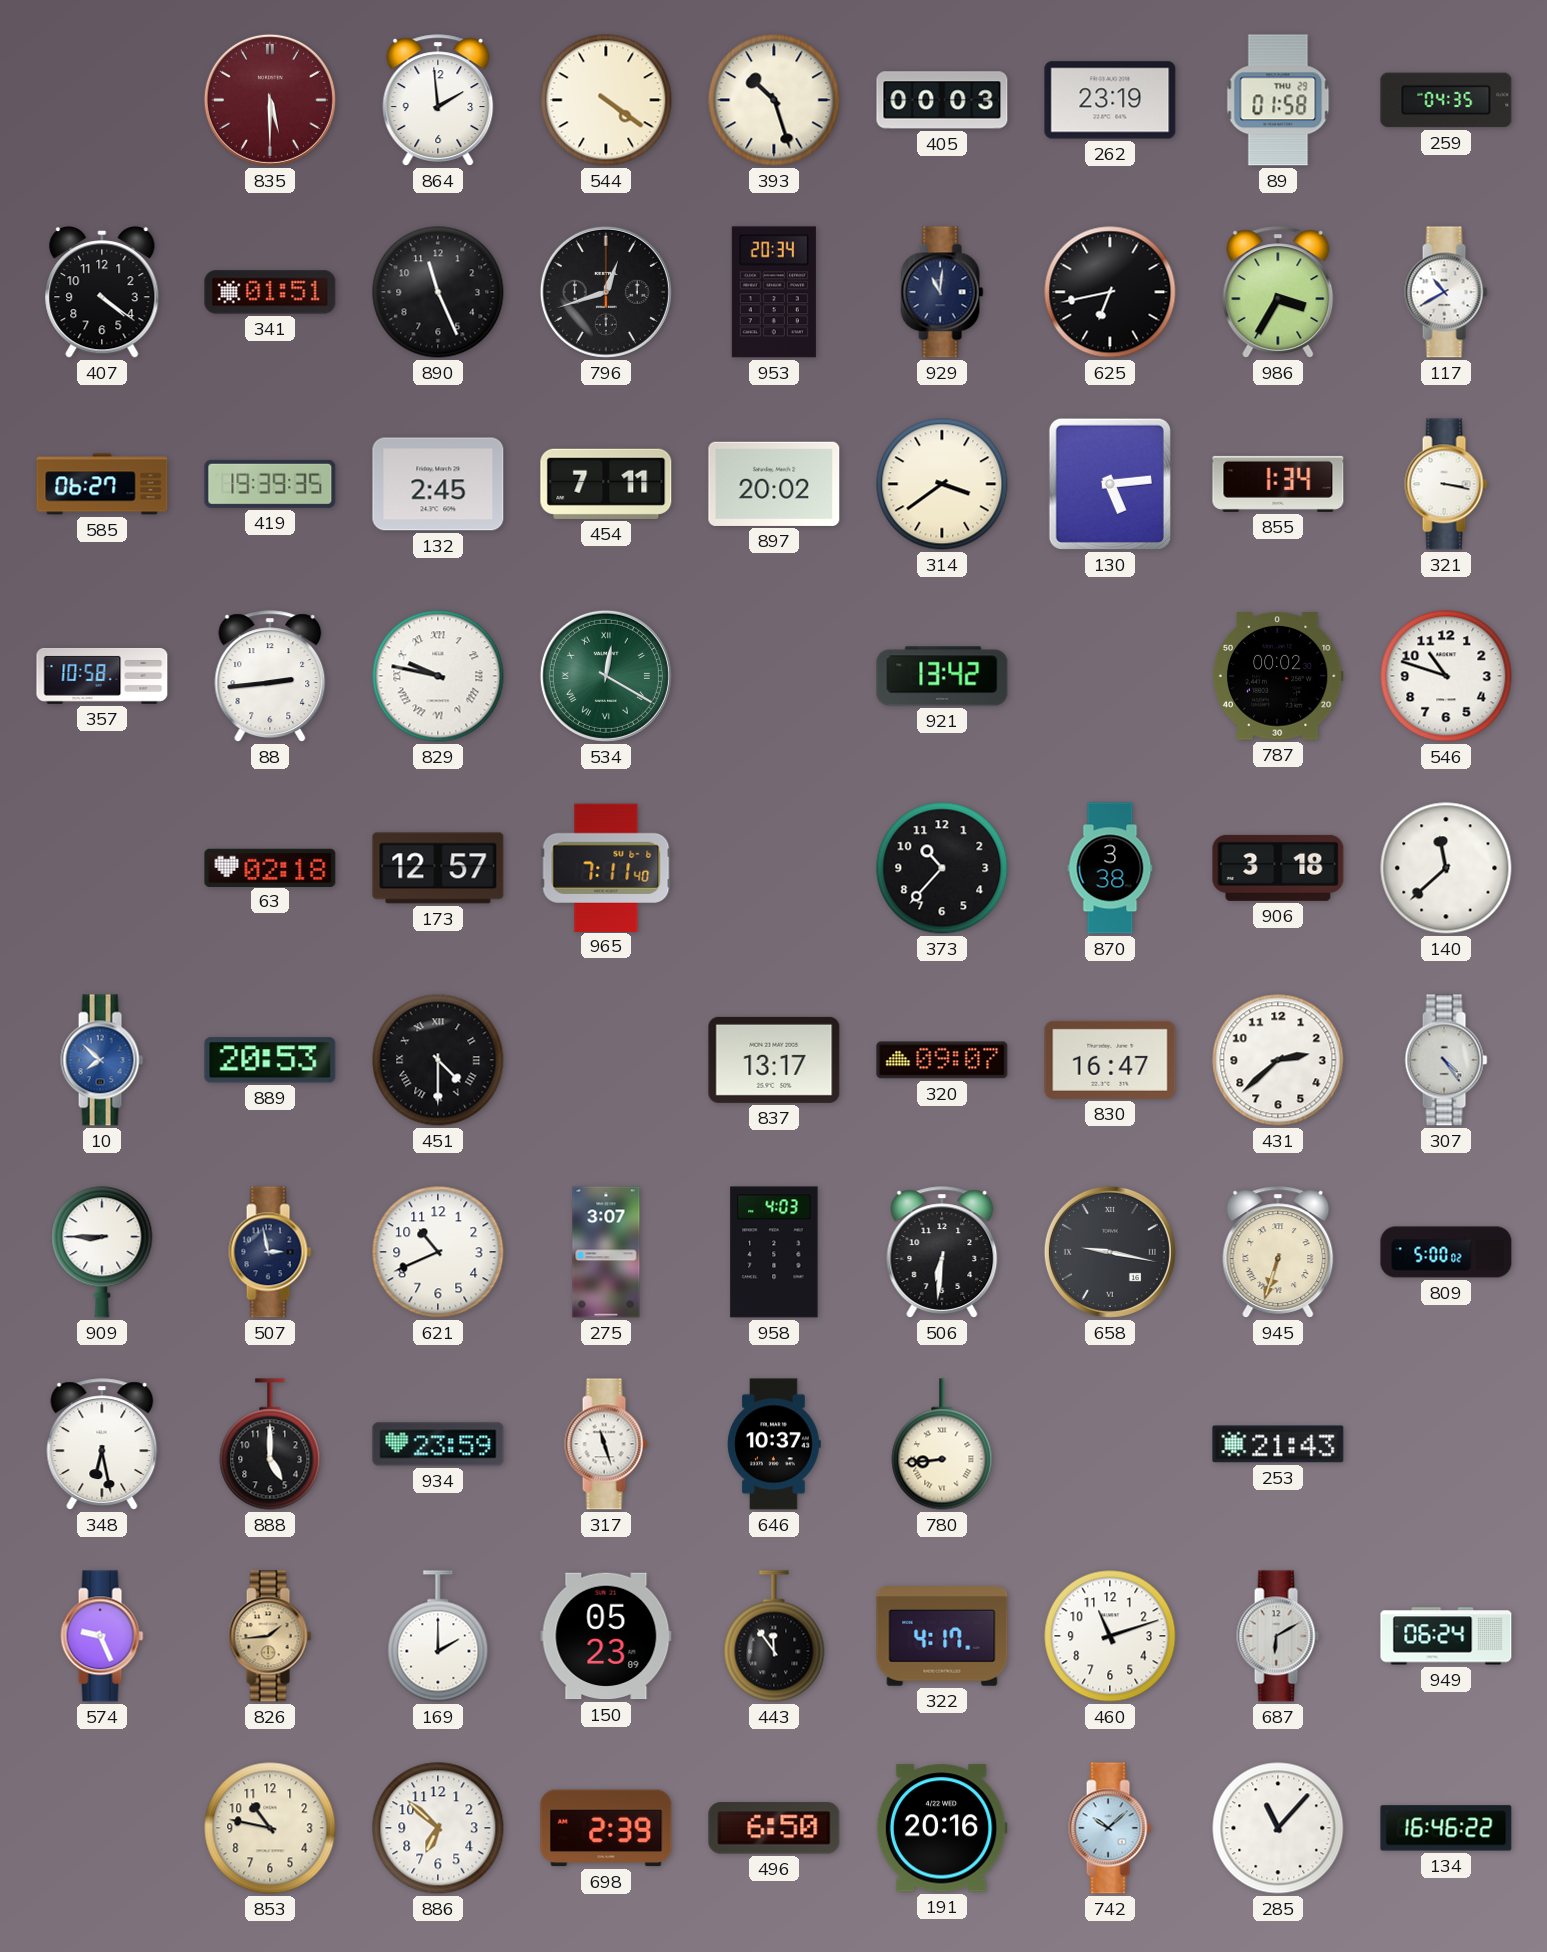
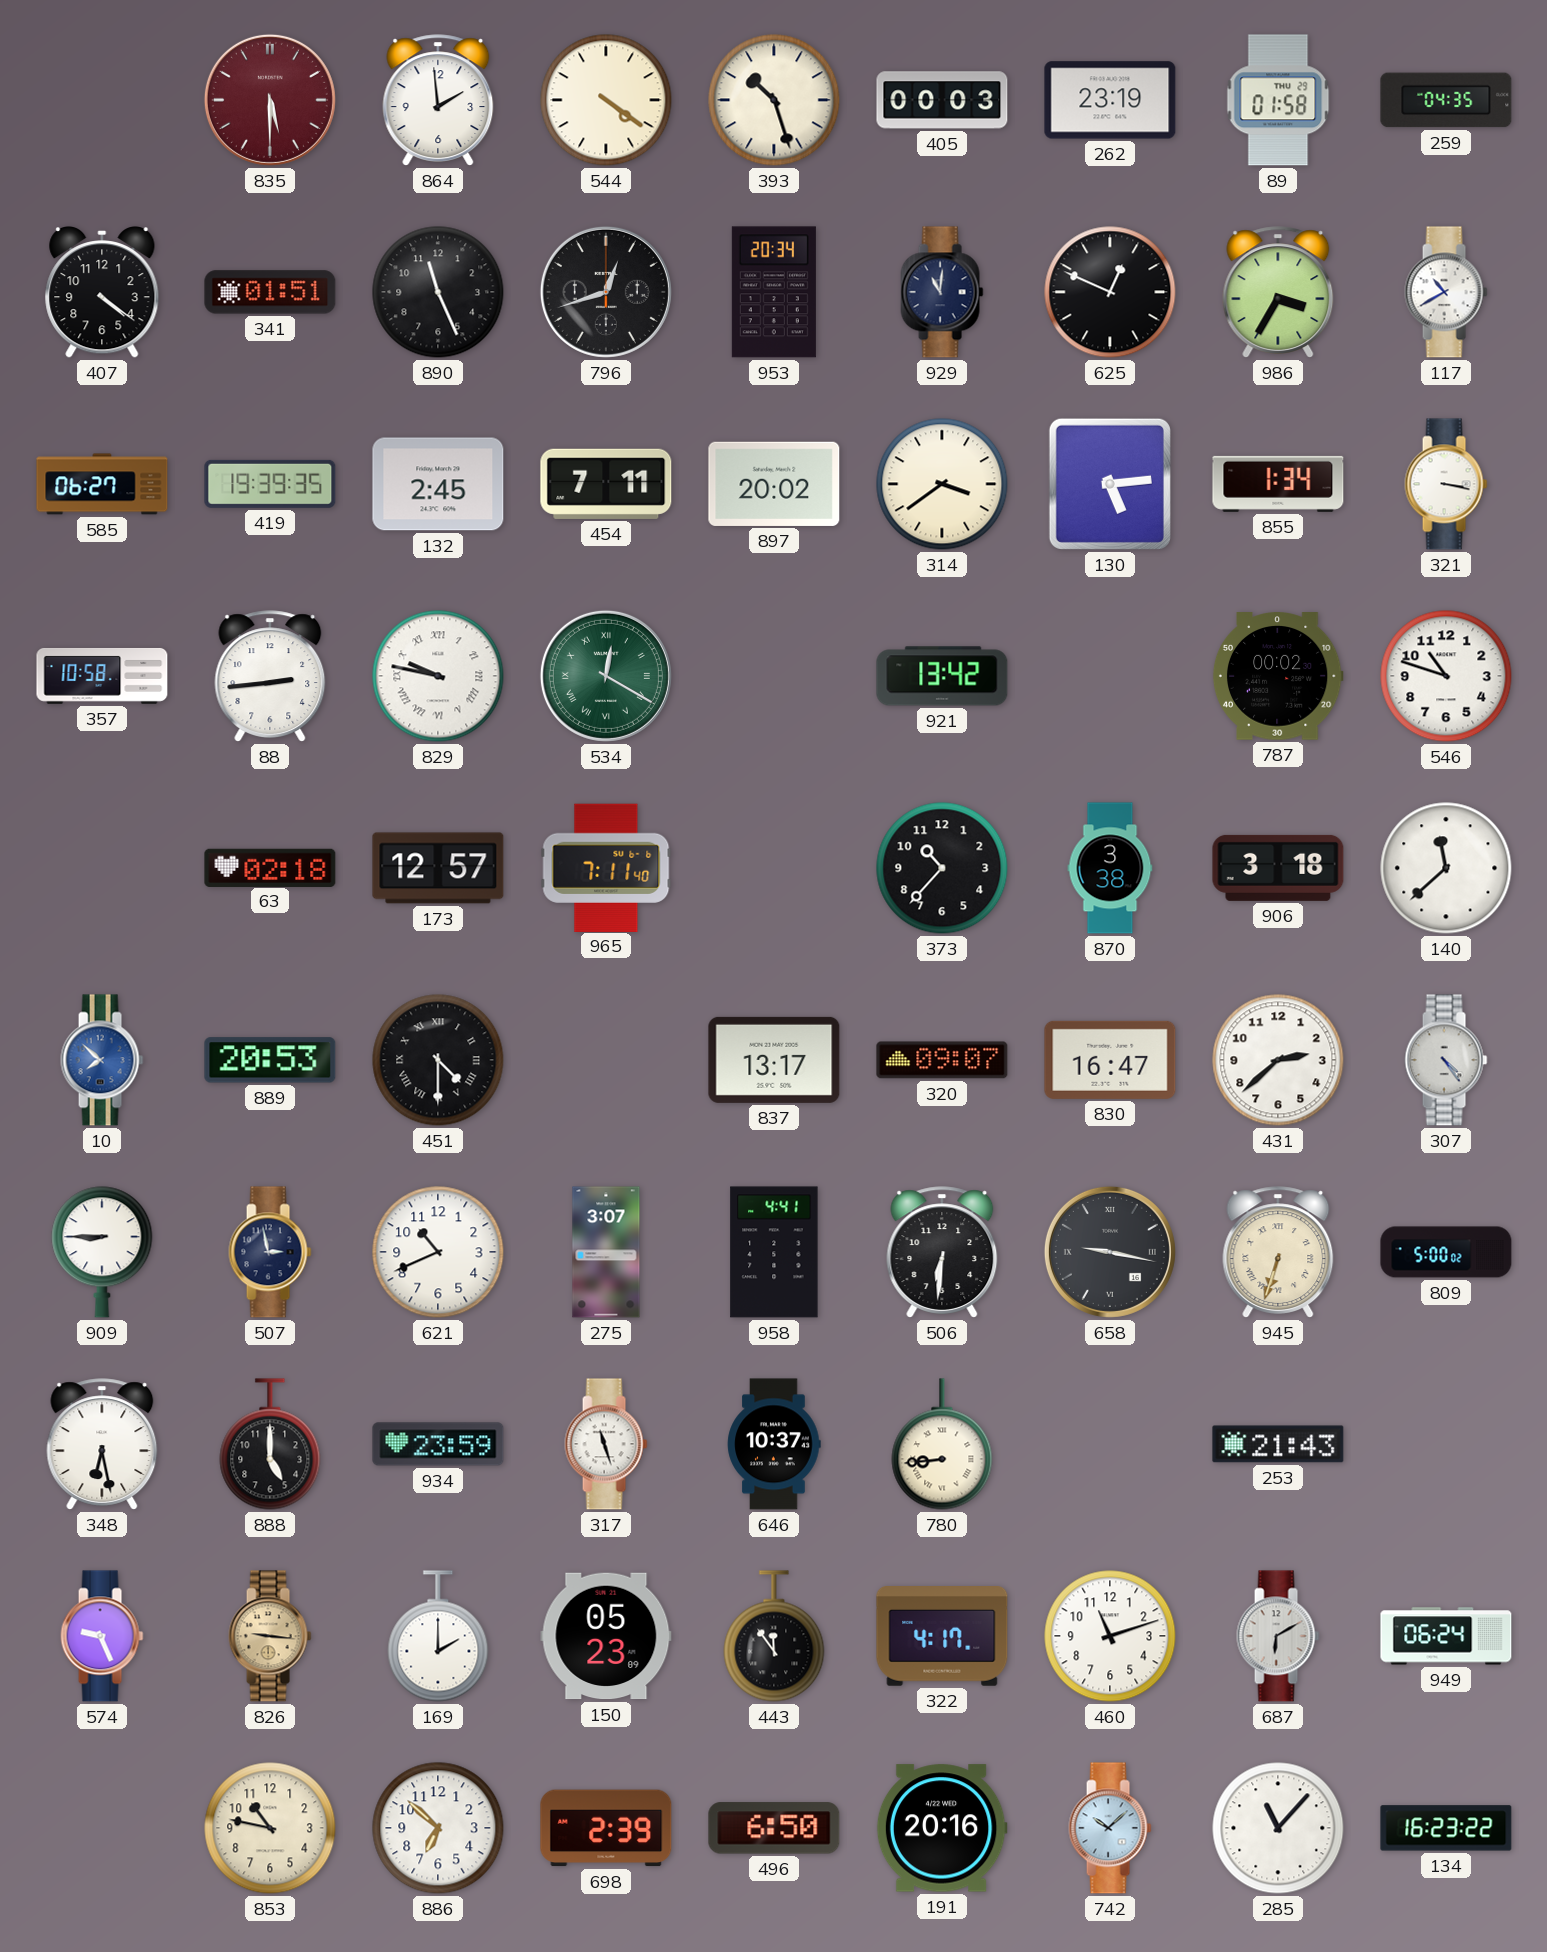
625: 6:43 -> 12:49 (1110, 292)
958: 4:03 -> 4:41 (774, 1252)
826: 1:44 -> 9:16 (270, 1636)
134: 16:46 -> 16:23 (1446, 1828)
